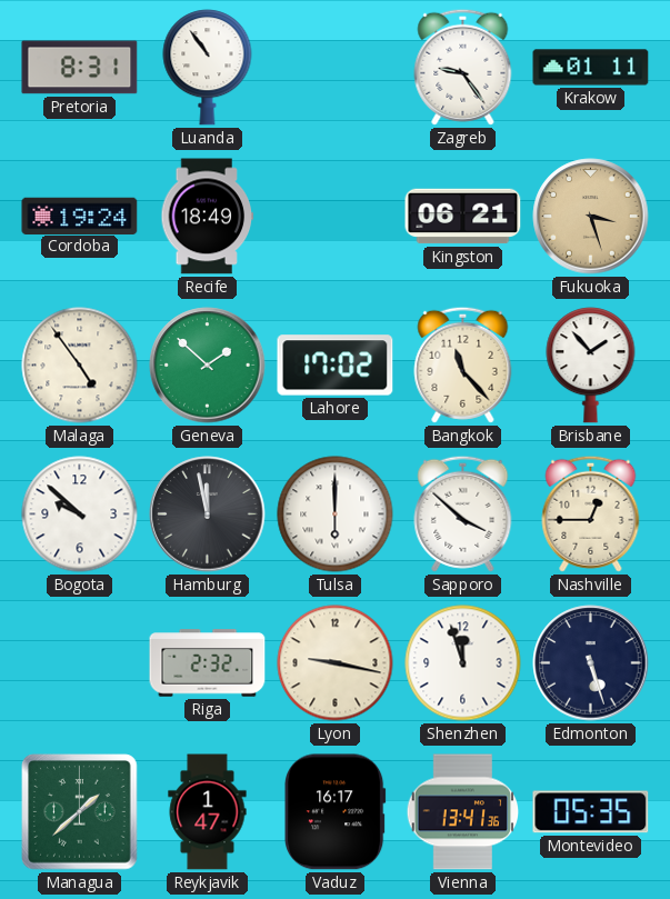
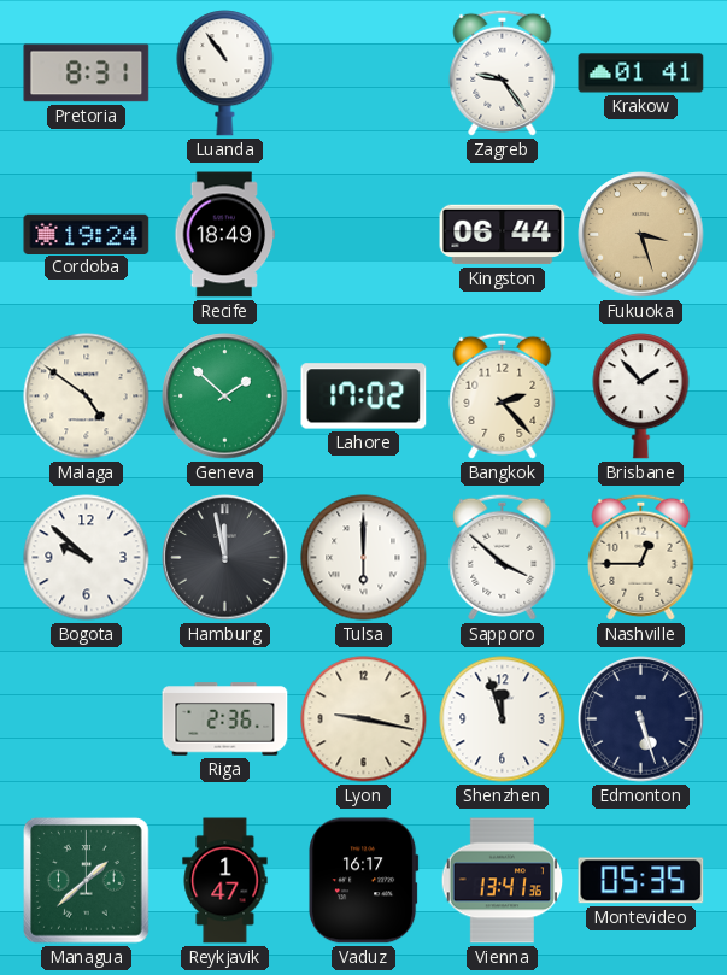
Krakow: 01:11 -> 01:41 (641, 74)
Kingston: 06:21 -> 06:44 (503, 235)
Malaga: 4:54 -> 4:51 (87, 397)
Bangkok: 11:23 -> 2:23 (503, 395)
Riga: 2:32 -> 2:36 (225, 719)
